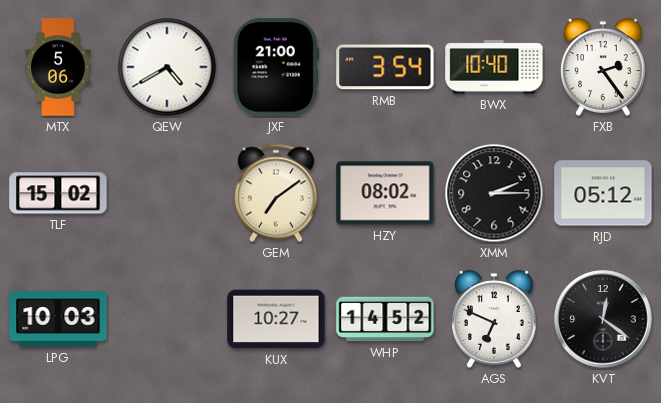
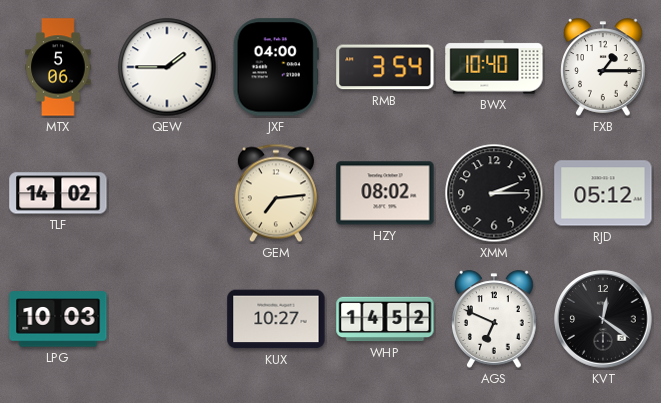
QEW: 4:40 -> 1:45 (167, 67)
JXF: 21:00 -> 04:00 (276, 67)
FXB: 2:24 -> 1:15 (603, 67)
TLF: 15:02 -> 14:02 (58, 193)
GEM: 7:09 -> 7:14 (276, 193)
